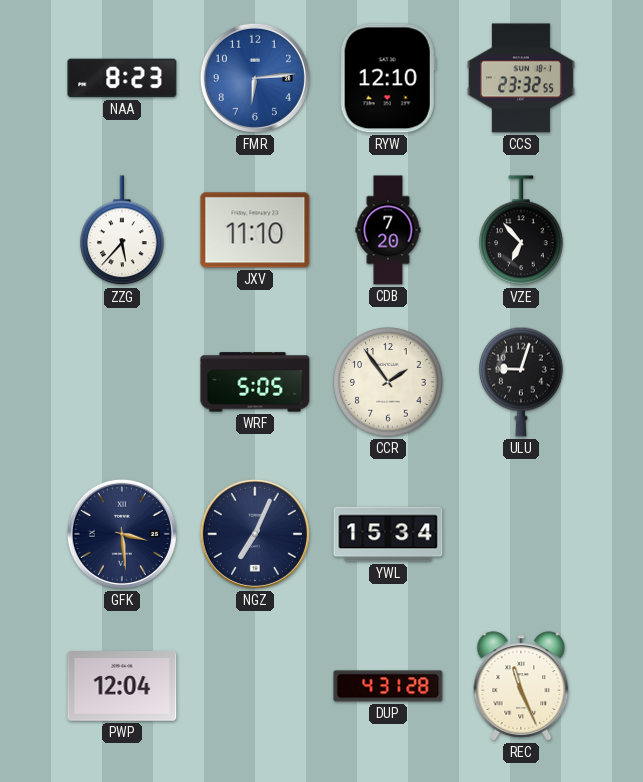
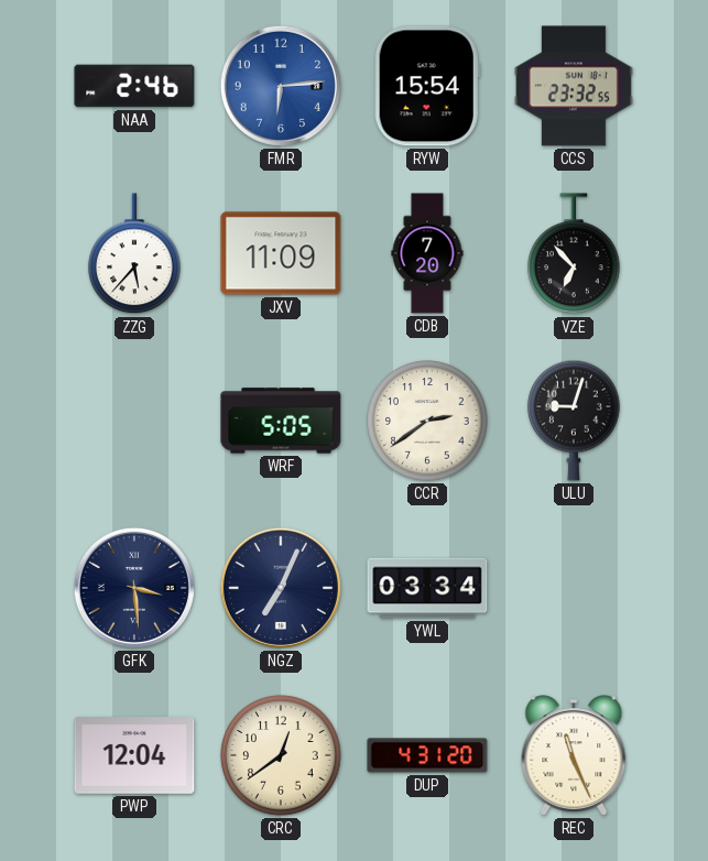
NAA: 8:23 -> 2:46 (134, 86)
RYW: 12:10 -> 15:54 (427, 86)
JXV: 11:10 -> 11:09 (281, 253)
CCR: 1:54 -> 2:39 (427, 421)
YWL: 15:34 -> 03:34 (427, 588)
CRC: none -> 12:39 (281, 755)
DUP: 4:31:28 -> 4:31:20 (427, 755)
